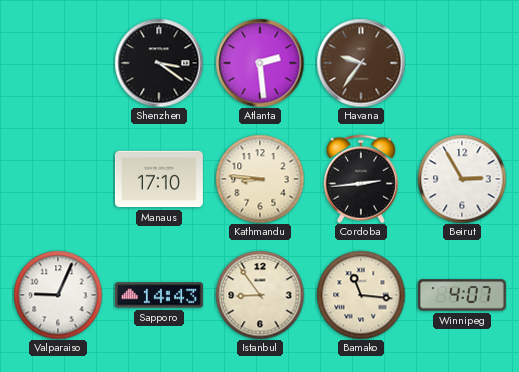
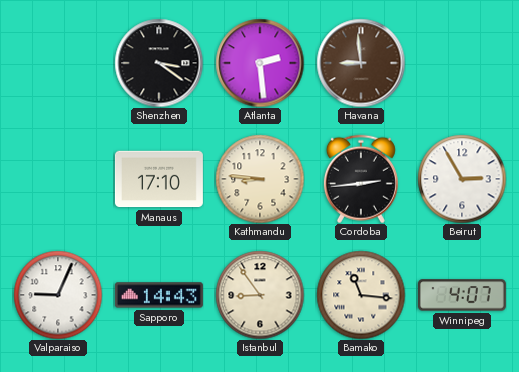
Havana: 9:36 -> 8:59 (361, 63)
